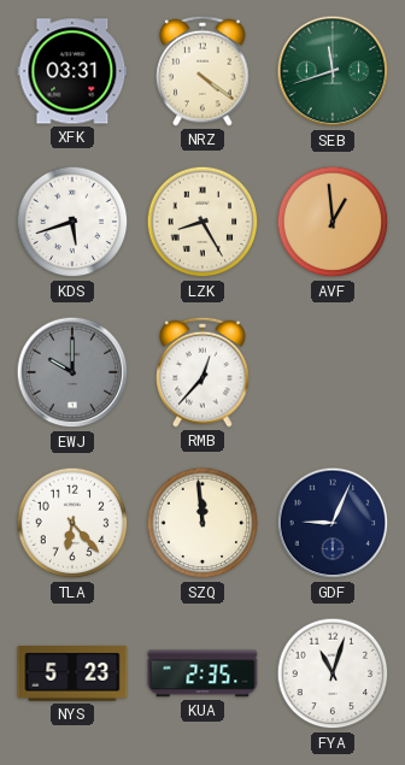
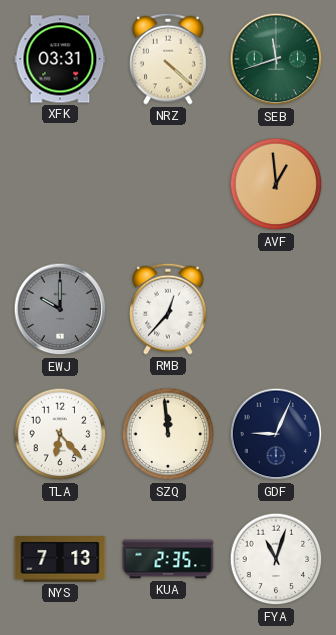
NRZ: 4:21 -> 4:22 (168, 59)
KDS: 5:42 -> none (72, 222)
LZK: 8:25 -> none (202, 222)
NYS: 5:23 -> 7:13 (60, 559)
